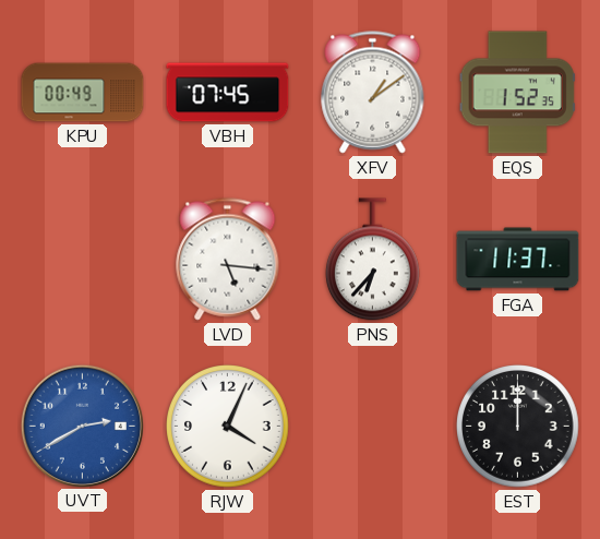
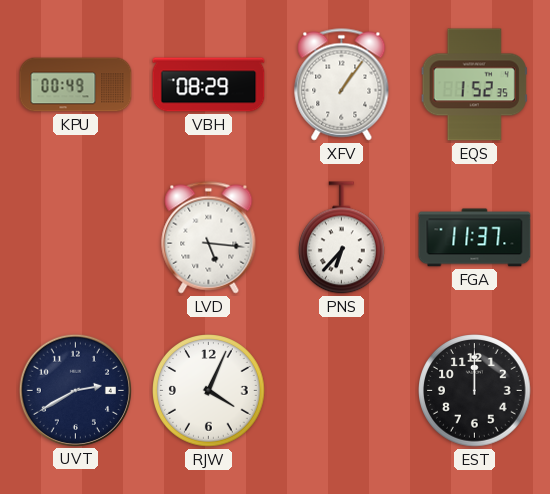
VBH: 07:45 -> 08:29 (209, 85)
XFV: 1:09 -> 1:06 (342, 85)
UVT dial: blue -> navy (75, 390)
